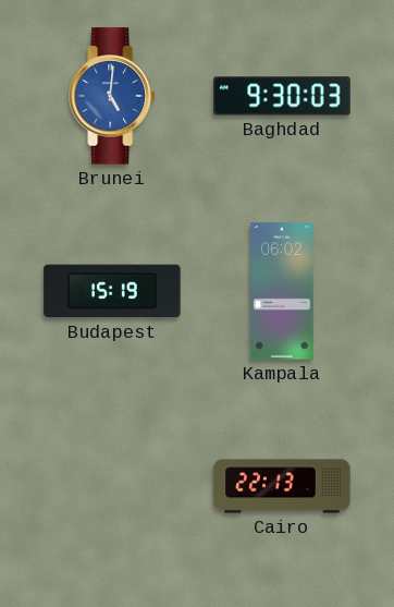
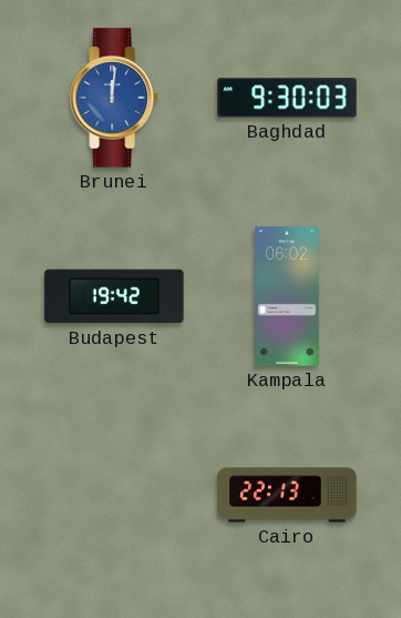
Brunei: 5:01 -> 12:01 (114, 98)
Budapest: 15:19 -> 19:42 (114, 296)
